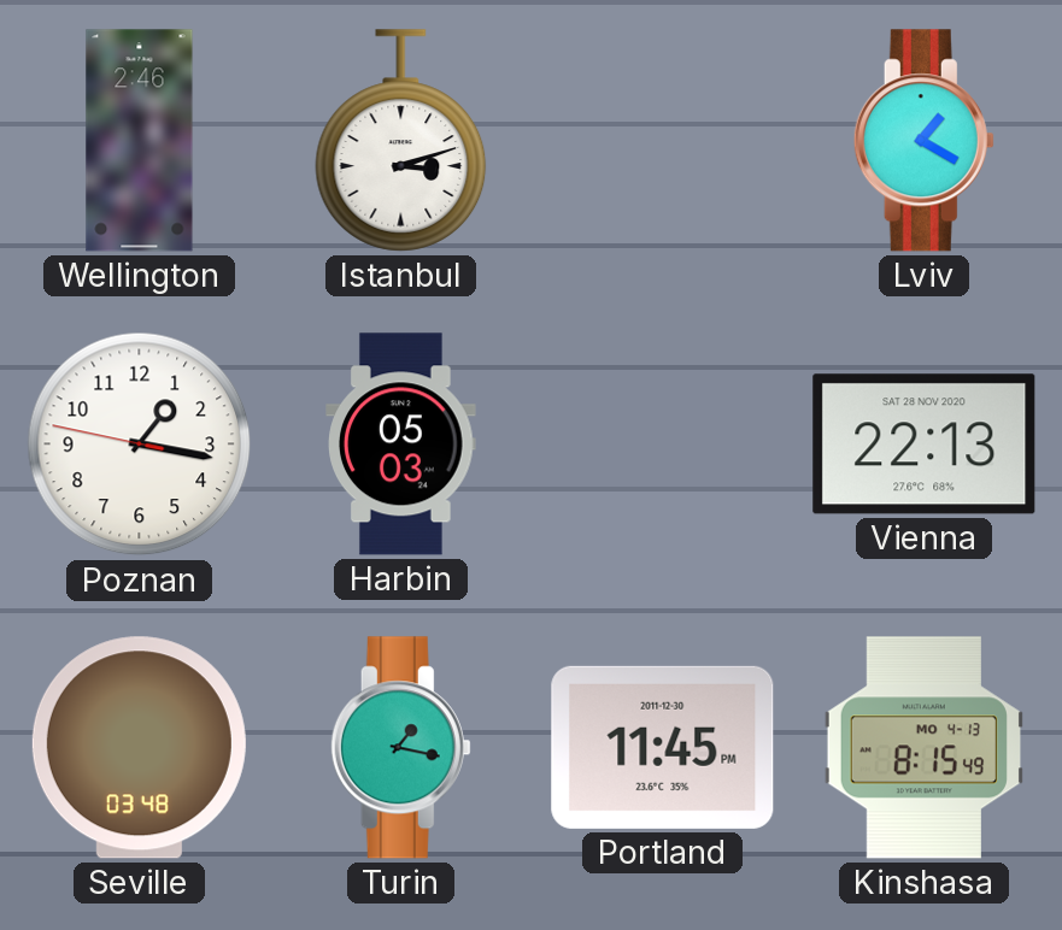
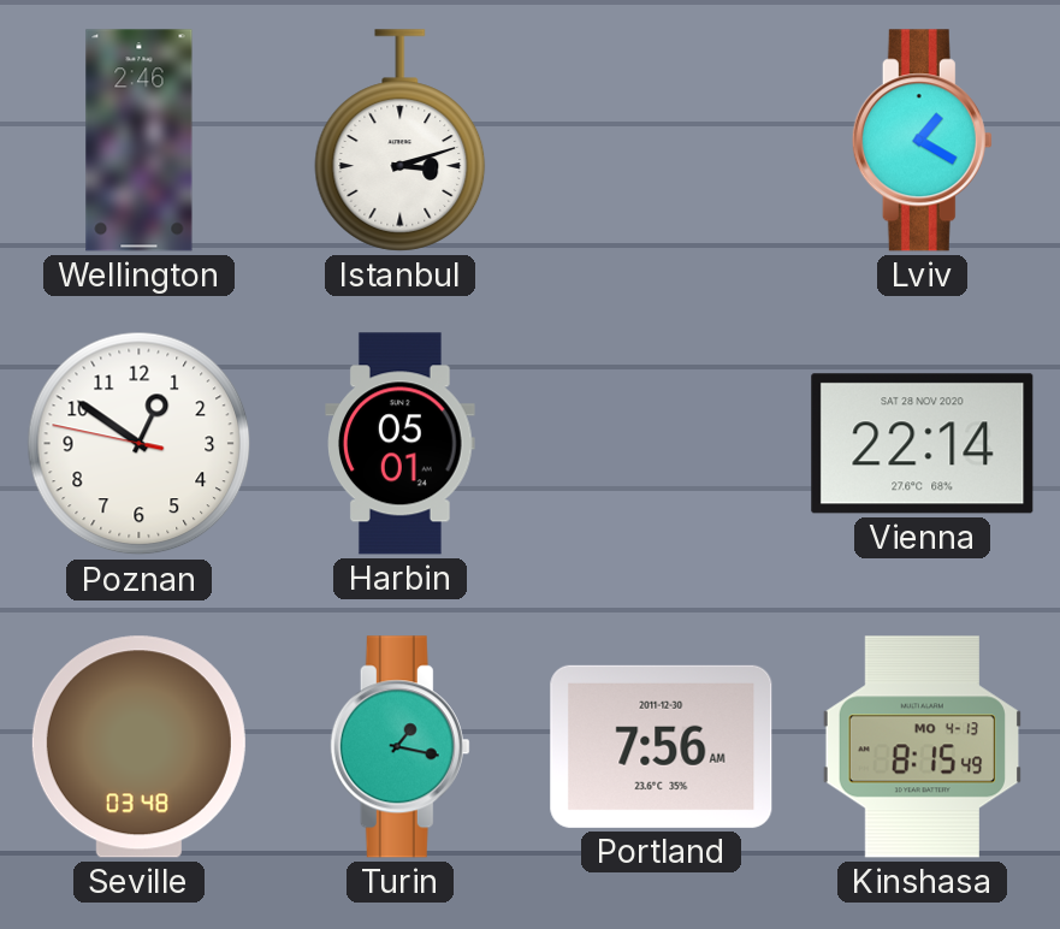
Poznan: 1:16 -> 12:50 (140, 444)
Harbin: 05:03 -> 05:01 (401, 444)
Vienna: 22:13 -> 22:14 (923, 444)
Portland: 11:45 -> 7:56 (662, 746)
